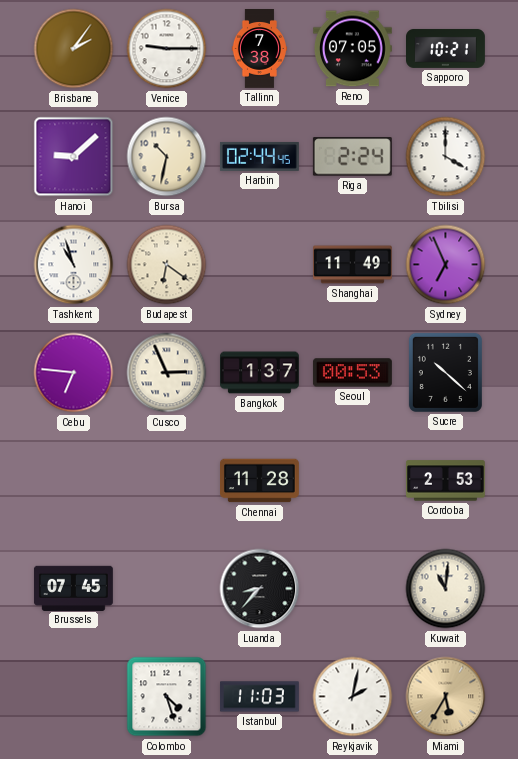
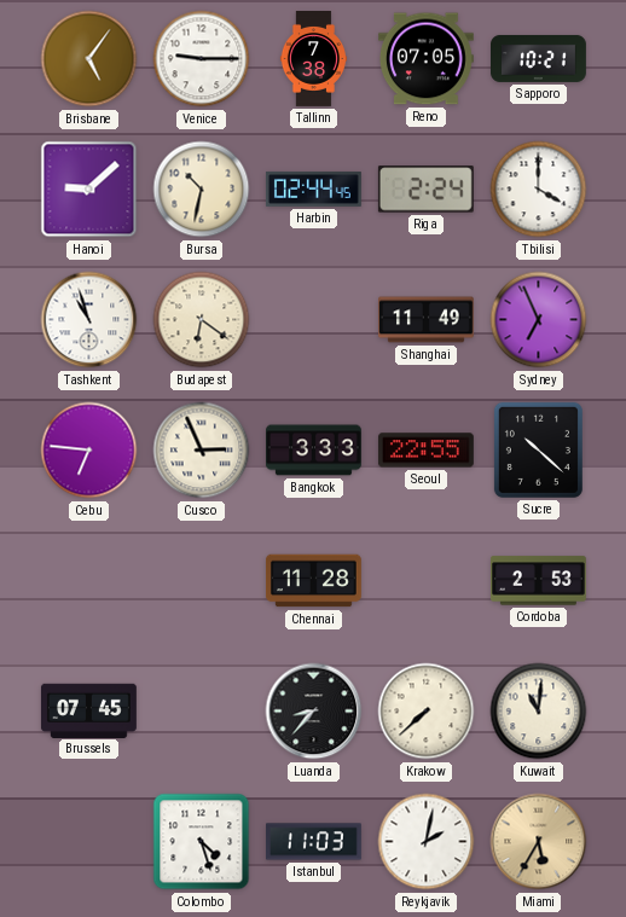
Brisbane: 2:06 -> 5:06 (89, 59)
Bangkok: 1:37 -> 3:33 (314, 451)
Seoul: 00:53 -> 22:55 (425, 451)
Krakow: none -> 7:38 (427, 712)
